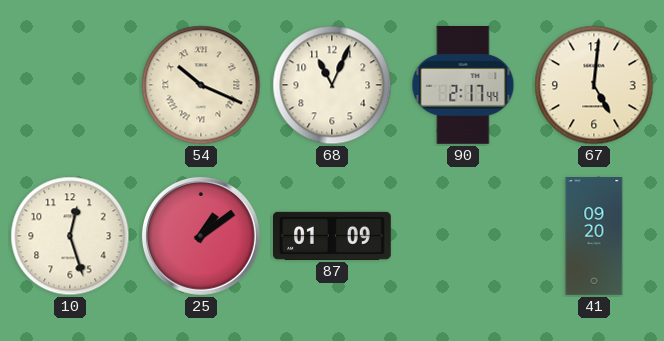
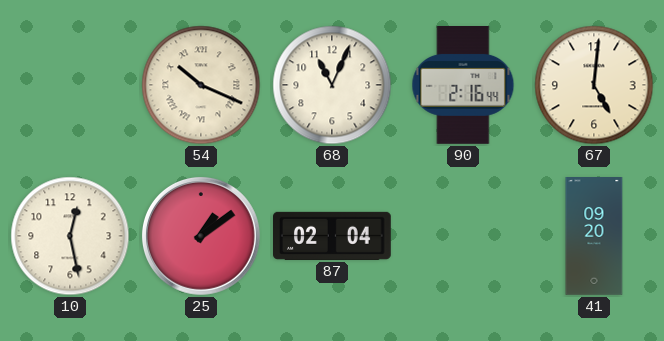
90: 2:17 -> 2:16 (463, 86)
10: 12:27 -> 12:28 (70, 236)
87: 01:09 -> 02:04 (333, 236)
